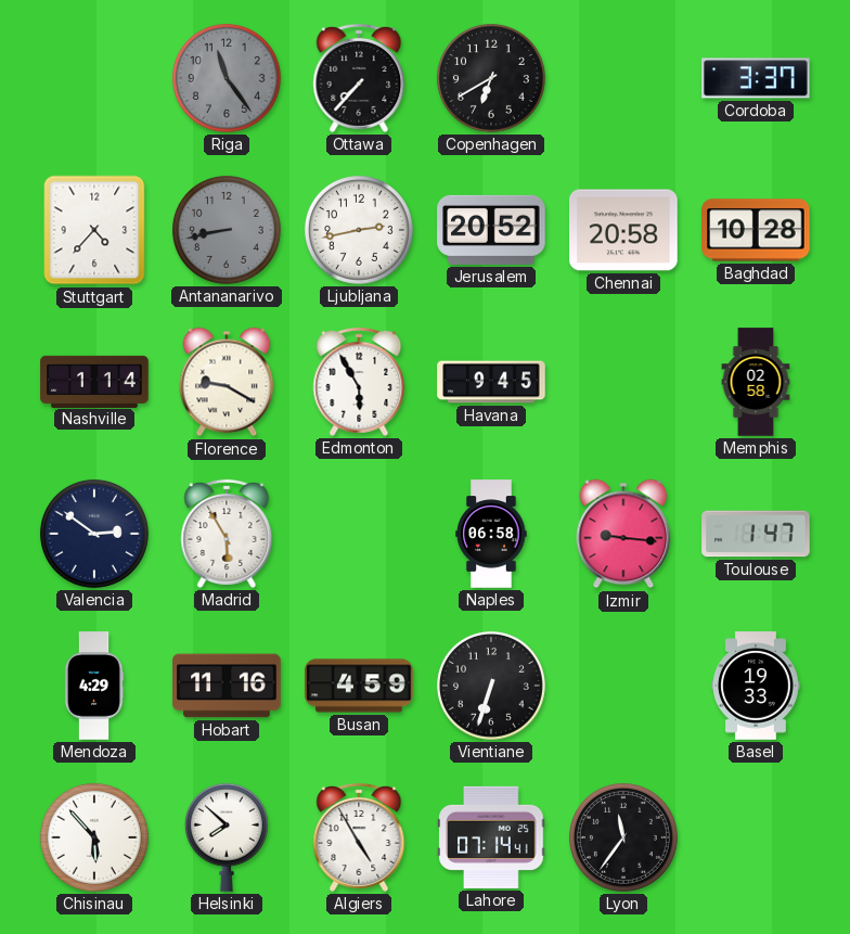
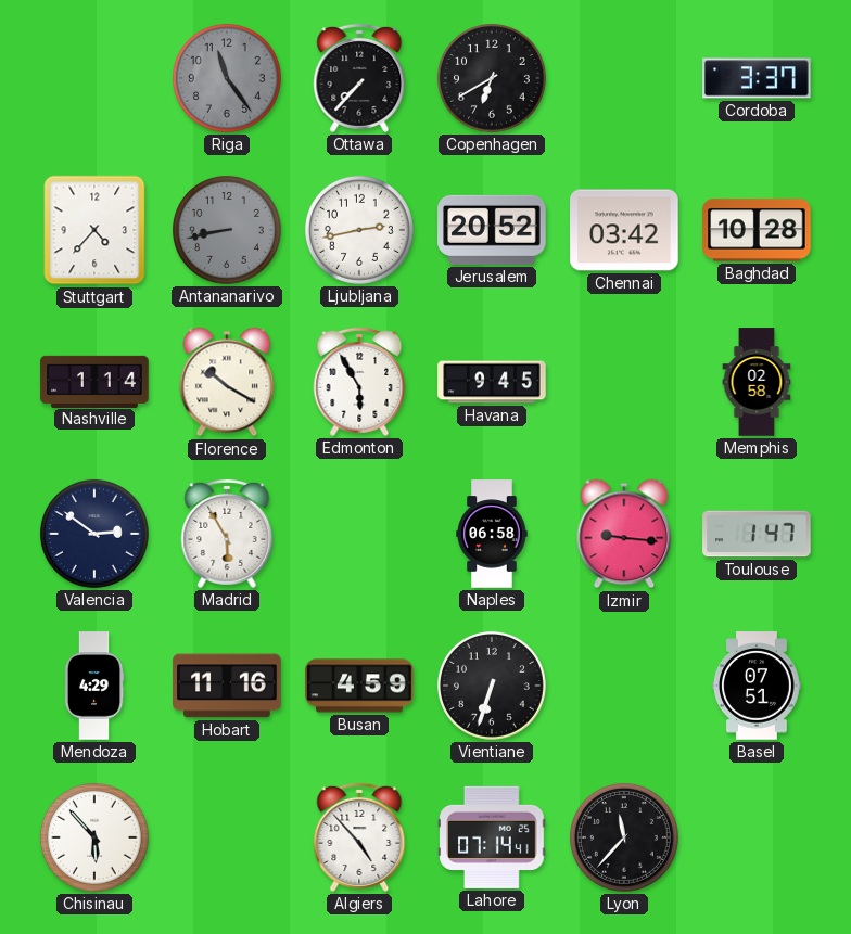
Chennai: 20:58 -> 03:42 (624, 230)
Florence: 9:20 -> 10:20 (227, 382)
Basel: 19:33 -> 07:51 (757, 686)
Helsinki: 7:52 -> none (227, 837)
Algiers: 4:55 -> 4:53 (359, 837)
Lyon: 11:36 -> 11:37 (624, 837)
